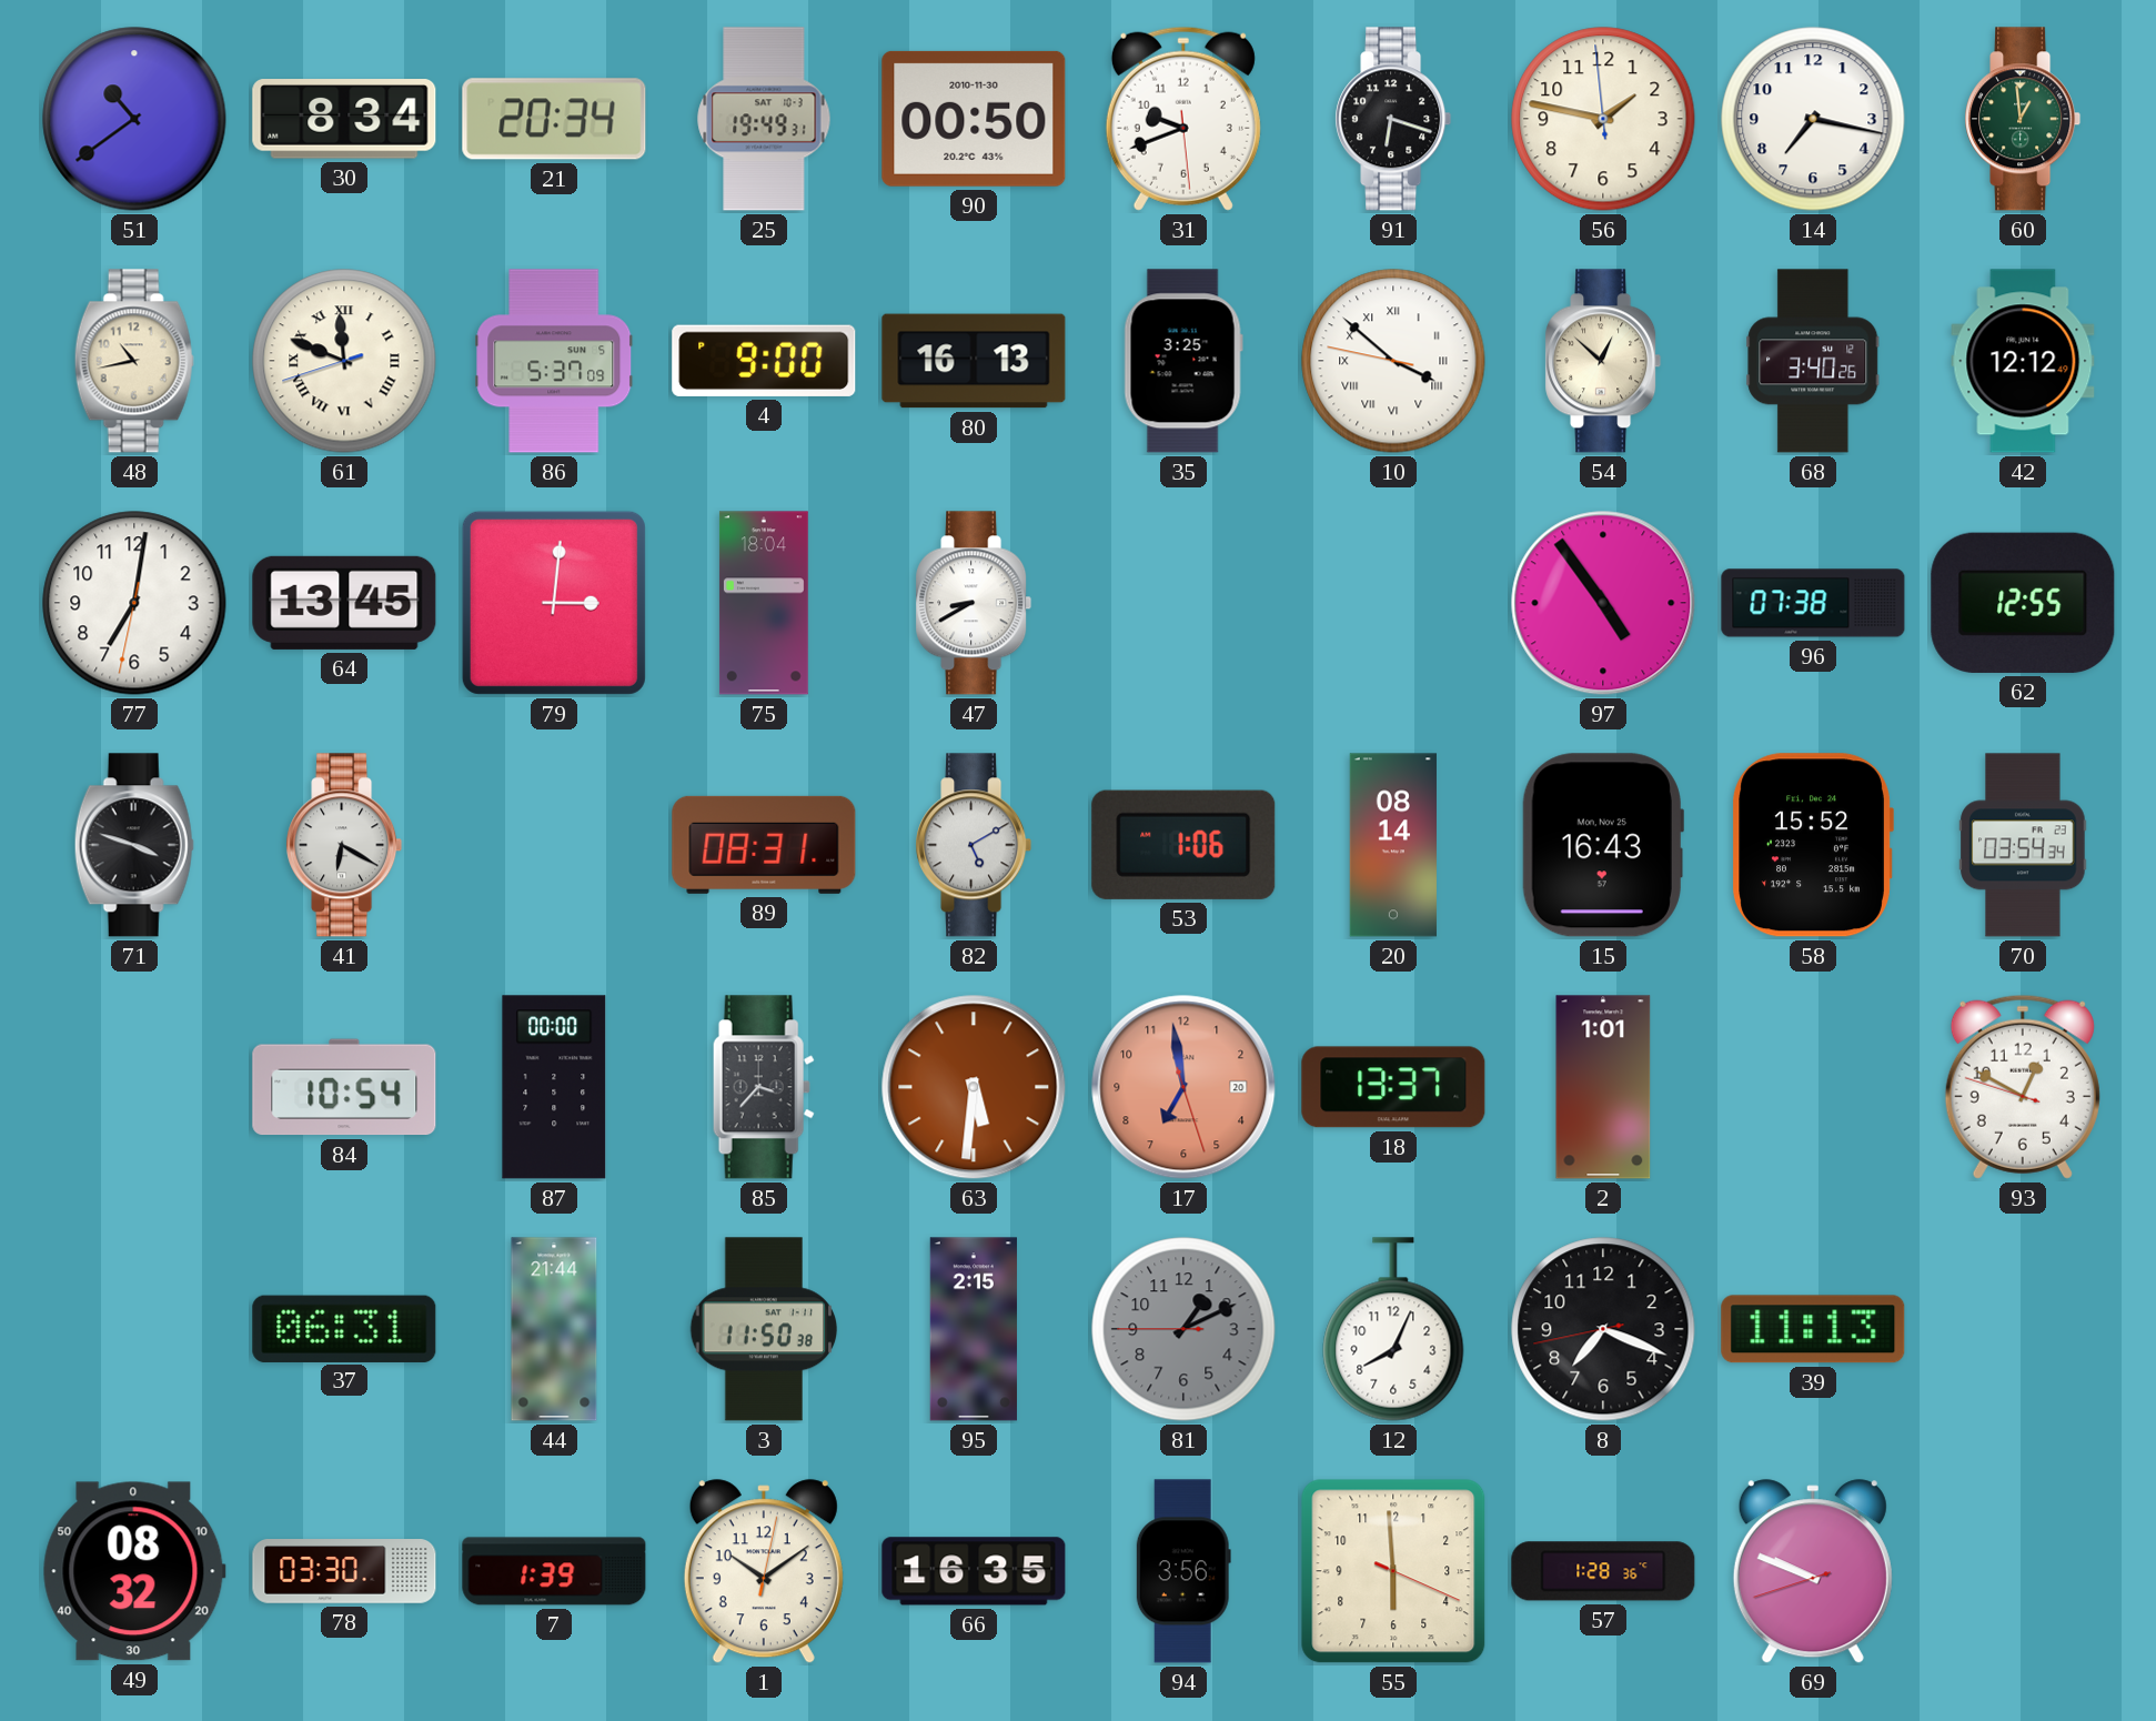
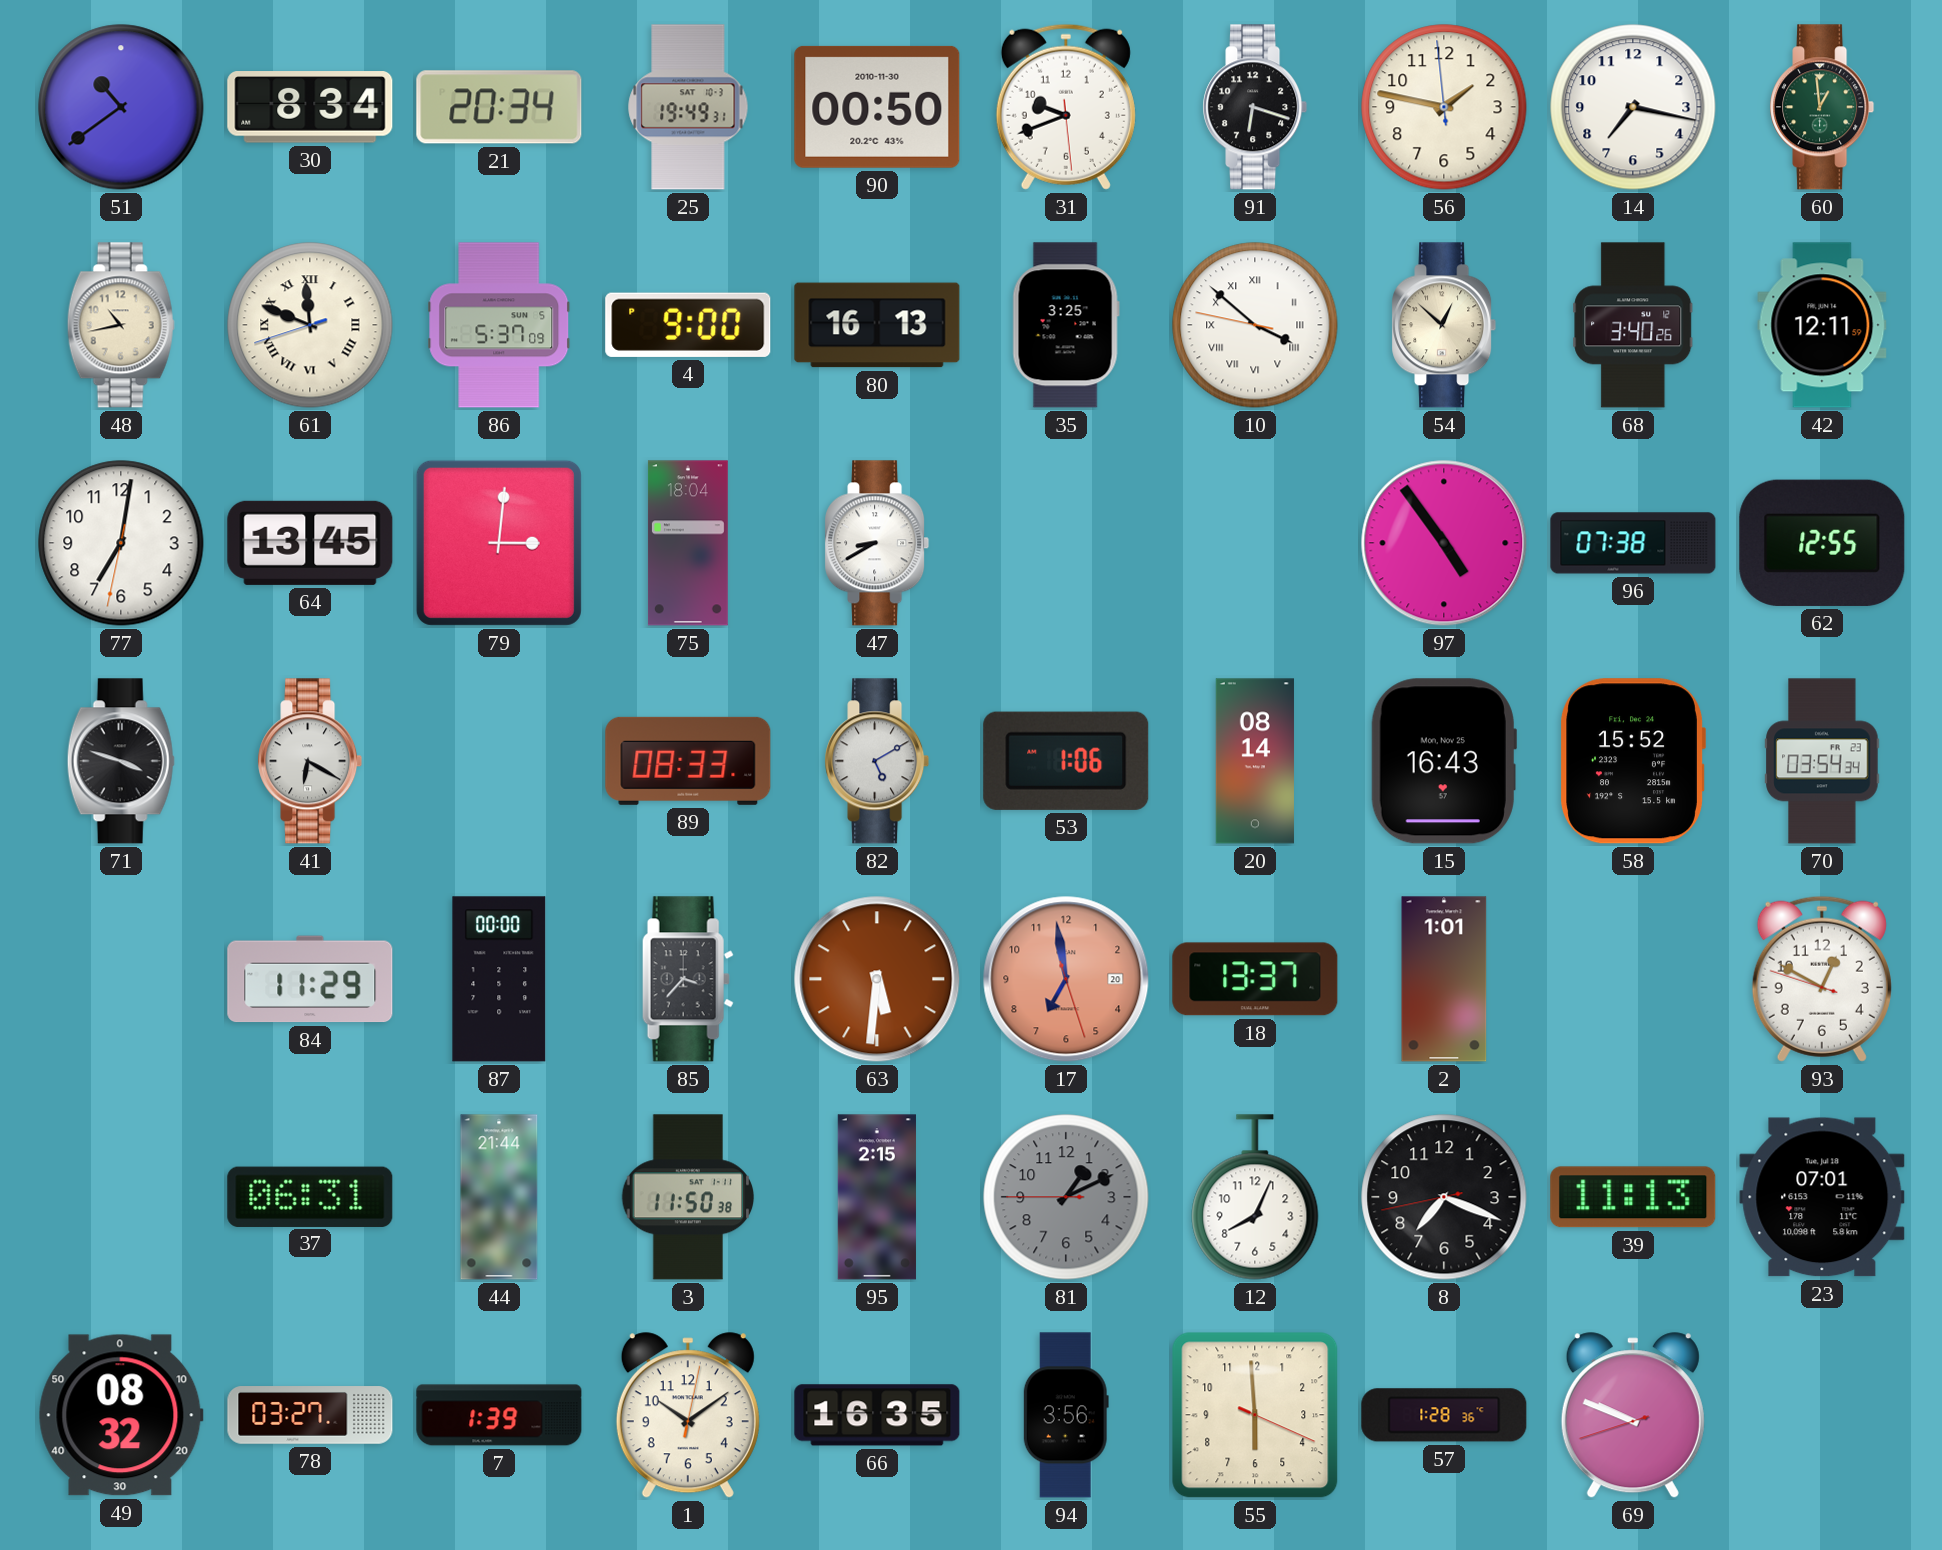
42: 12:12 -> 12:11 (1822, 325)
89: 08:31 -> 08:33 (688, 761)
84: 10:54 -> 11:29 (310, 979)
23: none -> 07:01 (1822, 1197)
78: 03:30 -> 03:27 (310, 1415)
